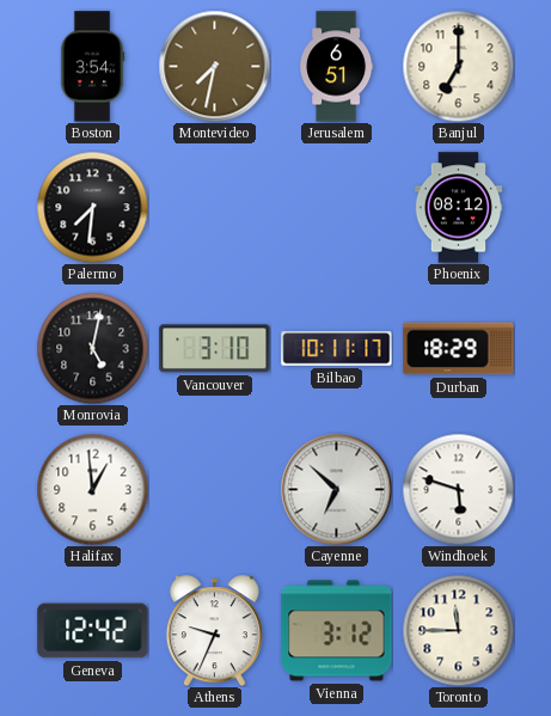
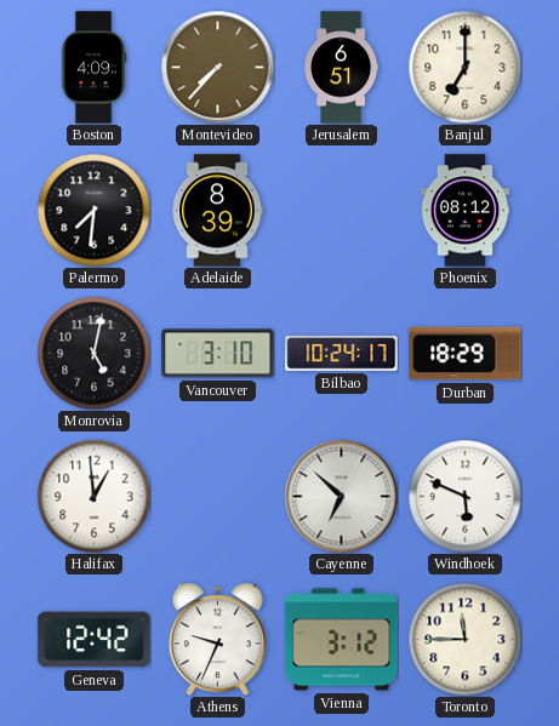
Boston: 3:54 -> 4:09 (93, 68)
Montevideo: 7:32 -> 7:37 (217, 67)
Adelaide: none -> 8:39 (217, 211)
Bilbao: 10:11 -> 10:24 (342, 354)
Windhoek: 5:48 -> 5:49 (464, 496)
